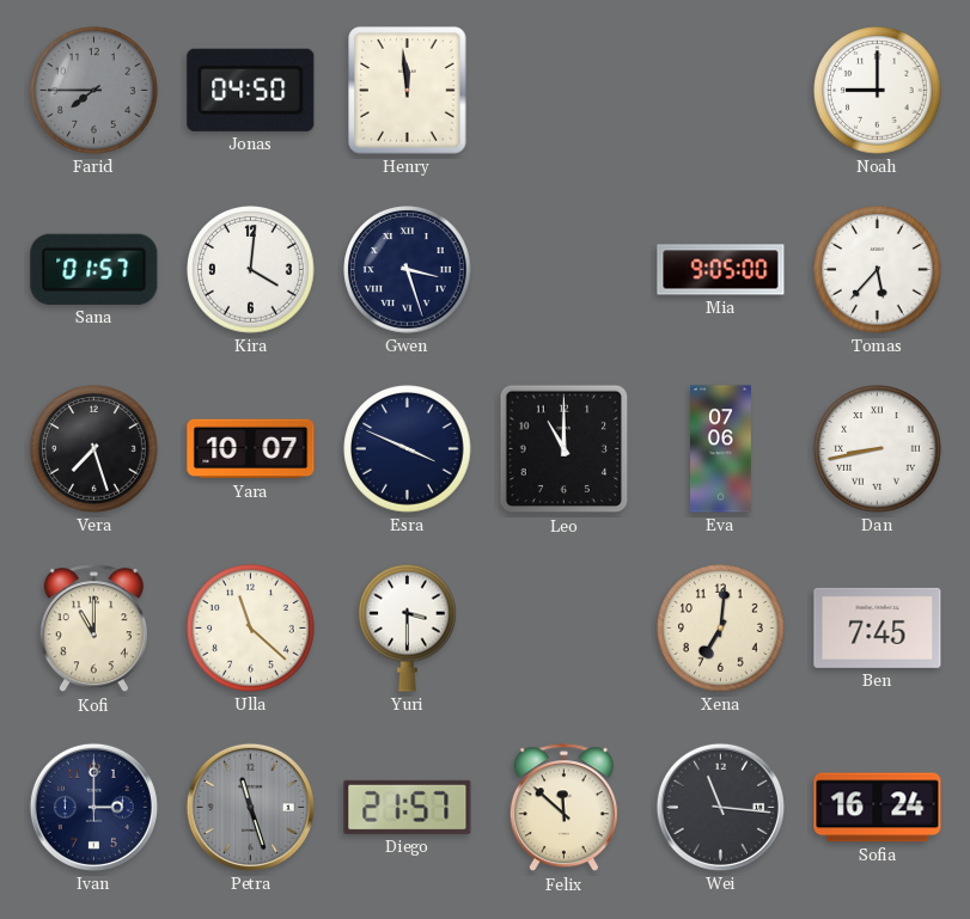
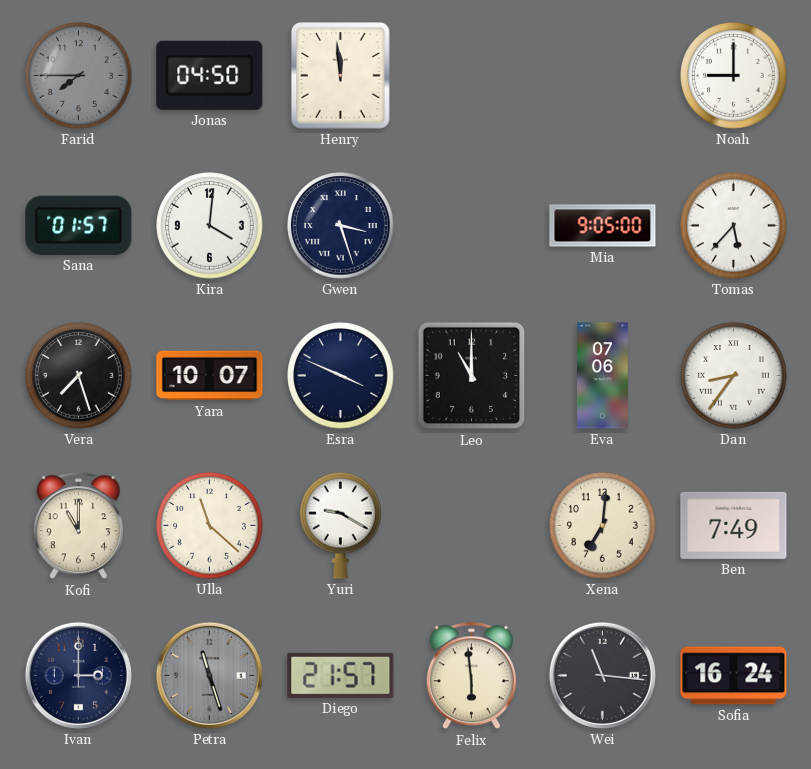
Dan: 8:43 -> 8:36 (734, 376)
Yuri: 3:30 -> 9:20 (341, 525)
Ben: 7:45 -> 7:49 (734, 525)
Felix: 11:52 -> 5:59 (471, 676)
